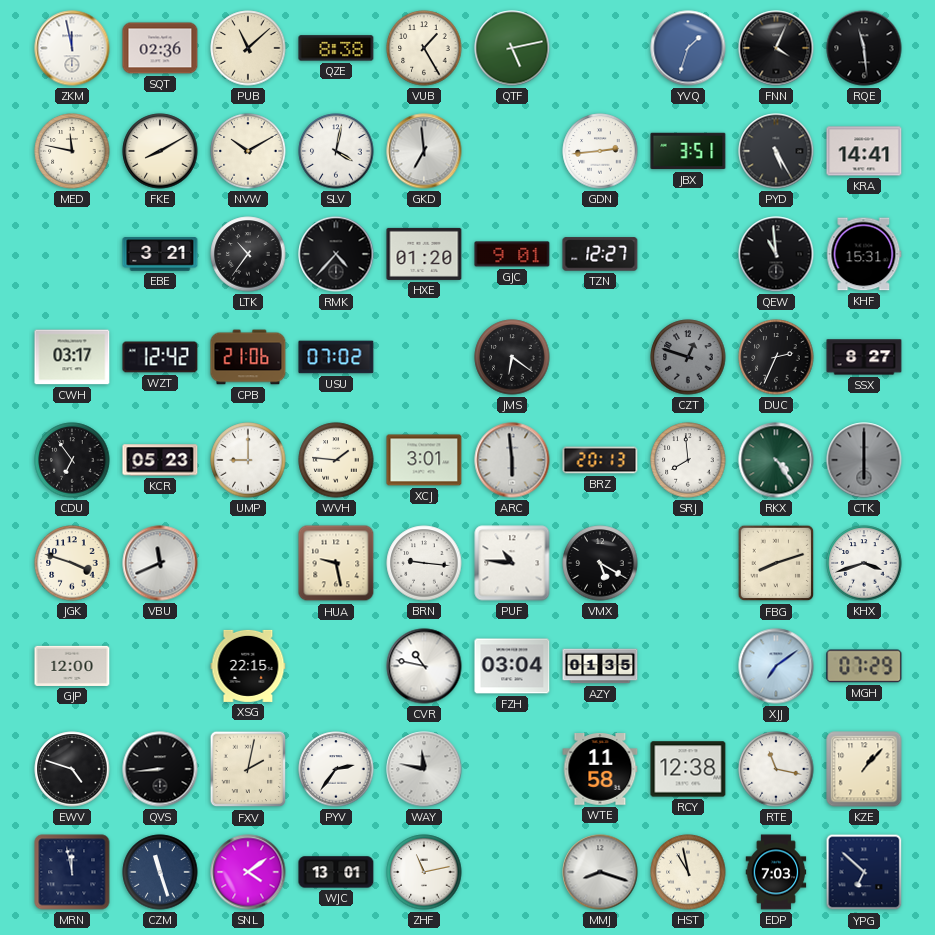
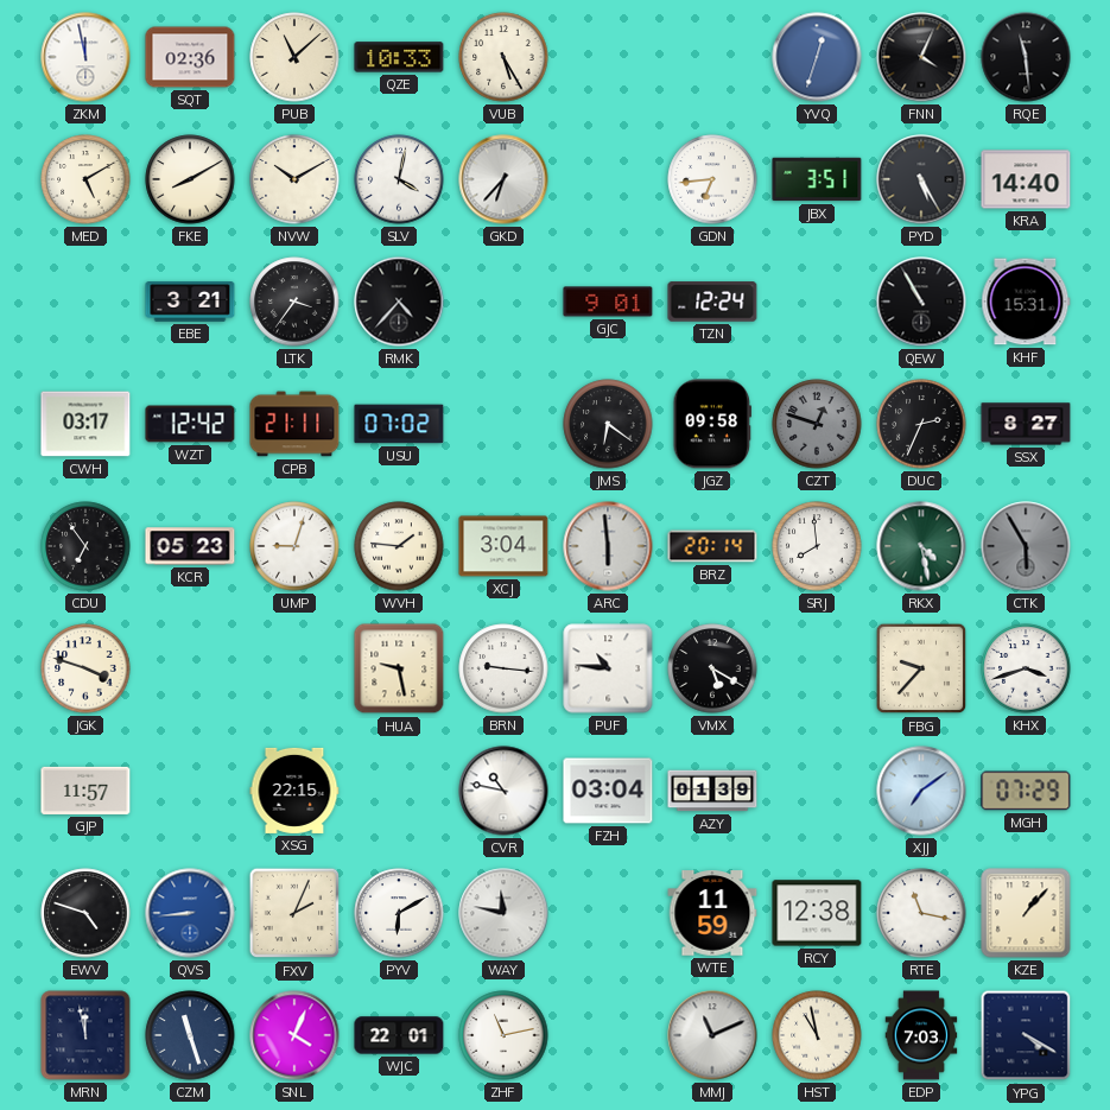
QZE: 8:38 -> 10:33 (399, 57)
VUB: 1:25 -> 5:25 (503, 57)
QTF: 5:13 -> none (512, 48)
YVQ: 1:33 -> 12:33 (817, 57)
MED: 11:47 -> 5:10 (85, 179)
GKD: 6:59 -> 6:37 (503, 179)
GDN: 2:44 -> 6:44 (712, 179)
KRA: 14:41 -> 14:40 (1026, 179)
LTK: 10:36 -> 3:36 (294, 302)
HXE: 01:20 -> none (424, 254)
TZN: 12:27 -> 12:24 (712, 302)
QEW: 10:59 -> 10:55 (921, 302)
CPB: 21:06 -> 21:11 (294, 424)
JGZ: none -> 09:58 (711, 424)
UMP: 9:00 -> 9:03 (294, 546)
XCJ: 3:01 -> 3:04 (503, 546)
BRZ: 20:13 -> 20:14 (712, 546)
RKX: 4:24 -> 4:28 (921, 546)
CTK: 6:00 -> 5:55 (1026, 546)
VBU: 11:41 -> none (160, 563)
FBG: 8:12 -> 9:37 (921, 668)
GJP: 12:00 -> 11:57 (85, 791)
AZY: 01:35 -> 01:39 (712, 791)
QVS dial: black -> blue (190, 913)
FXV: 2:02 -> 2:04 (294, 913)
PYV: 2:36 -> 6:10 (399, 913)
WTE: 11:58 -> 11:59 (712, 913)
SNL: 4:09 -> 4:04 (294, 1035)
WJC: 13:01 -> 22:01 (399, 1035)
MMJ: 8:18 -> 11:11 (712, 1035)
YPG: 6:52 -> 4:20 (1026, 1035)
